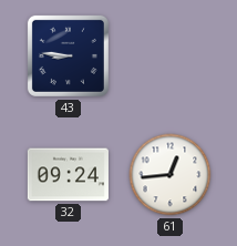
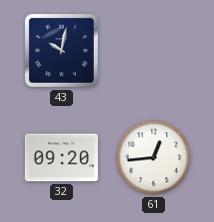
43: 8:46 -> 10:02 (61, 50)
32: 09:24 -> 09:20 (61, 158)
